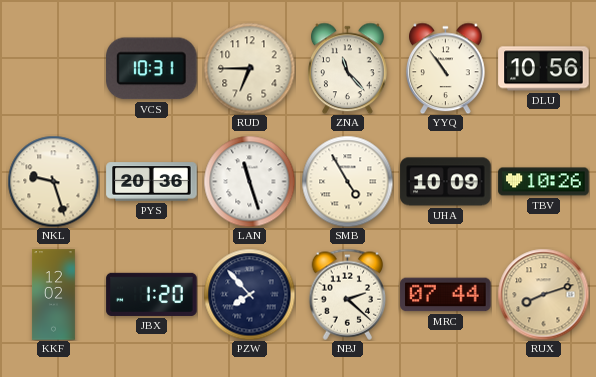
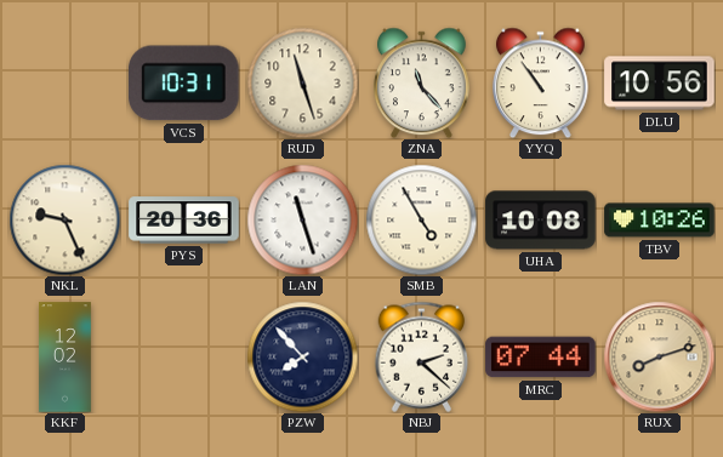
RUD: 6:45 -> 11:27 (302, 82)
NKL: 9:27 -> 9:26 (64, 219)
UHA: 10:09 -> 10:08 (541, 221)
JBX: 1:20 -> none (152, 294)
